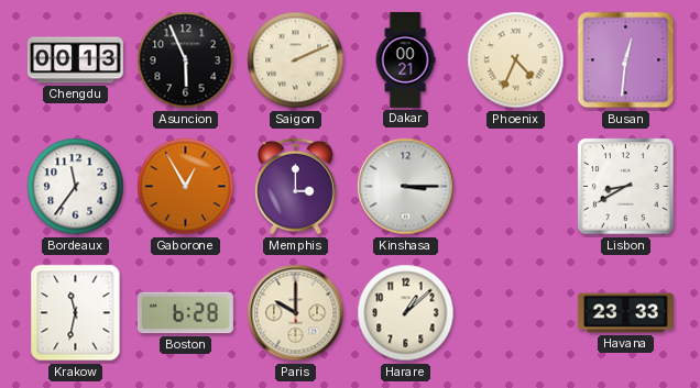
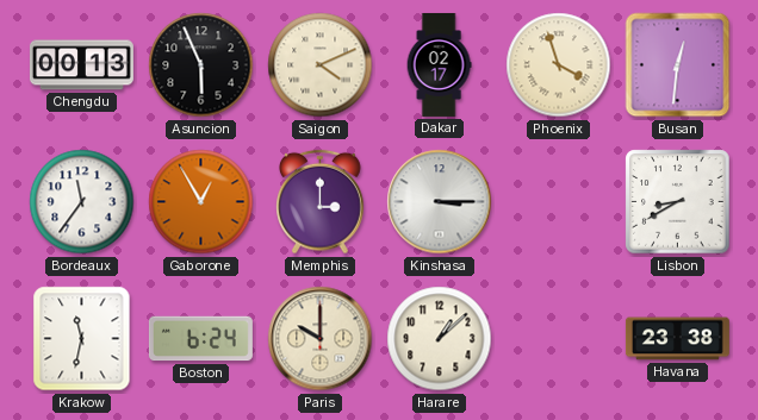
Saigon: 2:11 -> 4:11 (321, 65)
Dakar: 00:21 -> 02:17 (439, 64)
Phoenix: 4:34 -> 3:57 (559, 65)
Boston: 6:28 -> 6:24 (200, 339)
Havana: 23:33 -> 23:38 (677, 339)
